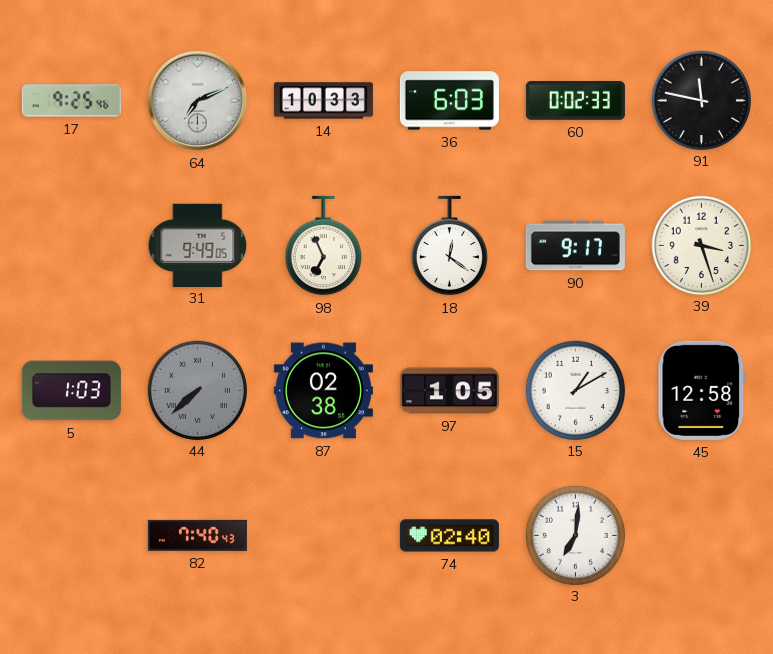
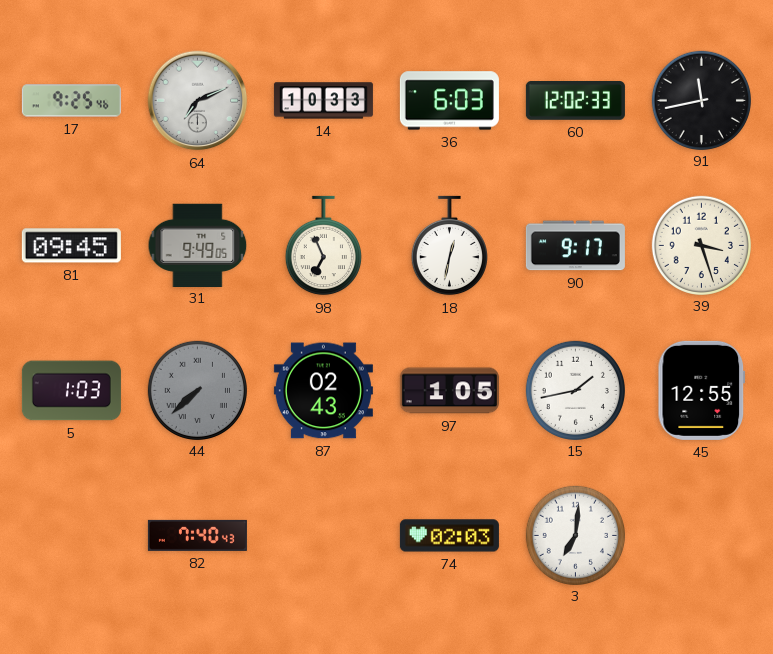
60: 0:02 -> 12:02 (575, 101)
91: 11:47 -> 11:43 (701, 100)
81: none -> 09:45 (71, 246)
18: 12:21 -> 12:32 (449, 246)
87: 02:38 -> 02:43 (323, 391)
15: 1:10 -> 1:43 (575, 390)
45: 12:58 -> 12:55 (702, 390)
74: 02:40 -> 02:03 (449, 536)
